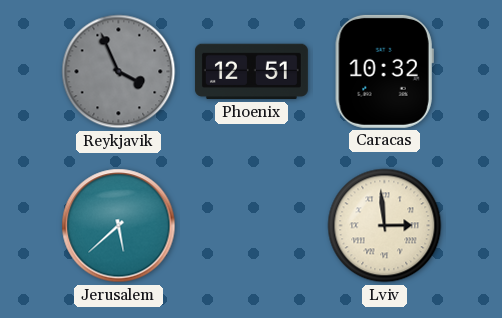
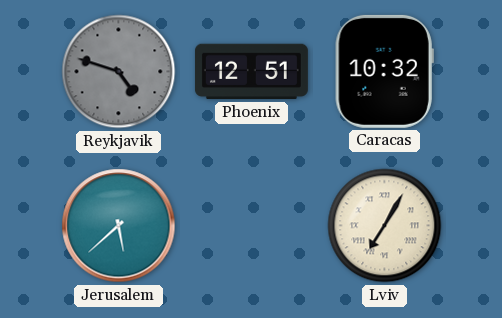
Reykjavik: 3:56 -> 4:48 (119, 72)
Lviv: 2:59 -> 7:05 (385, 226)
